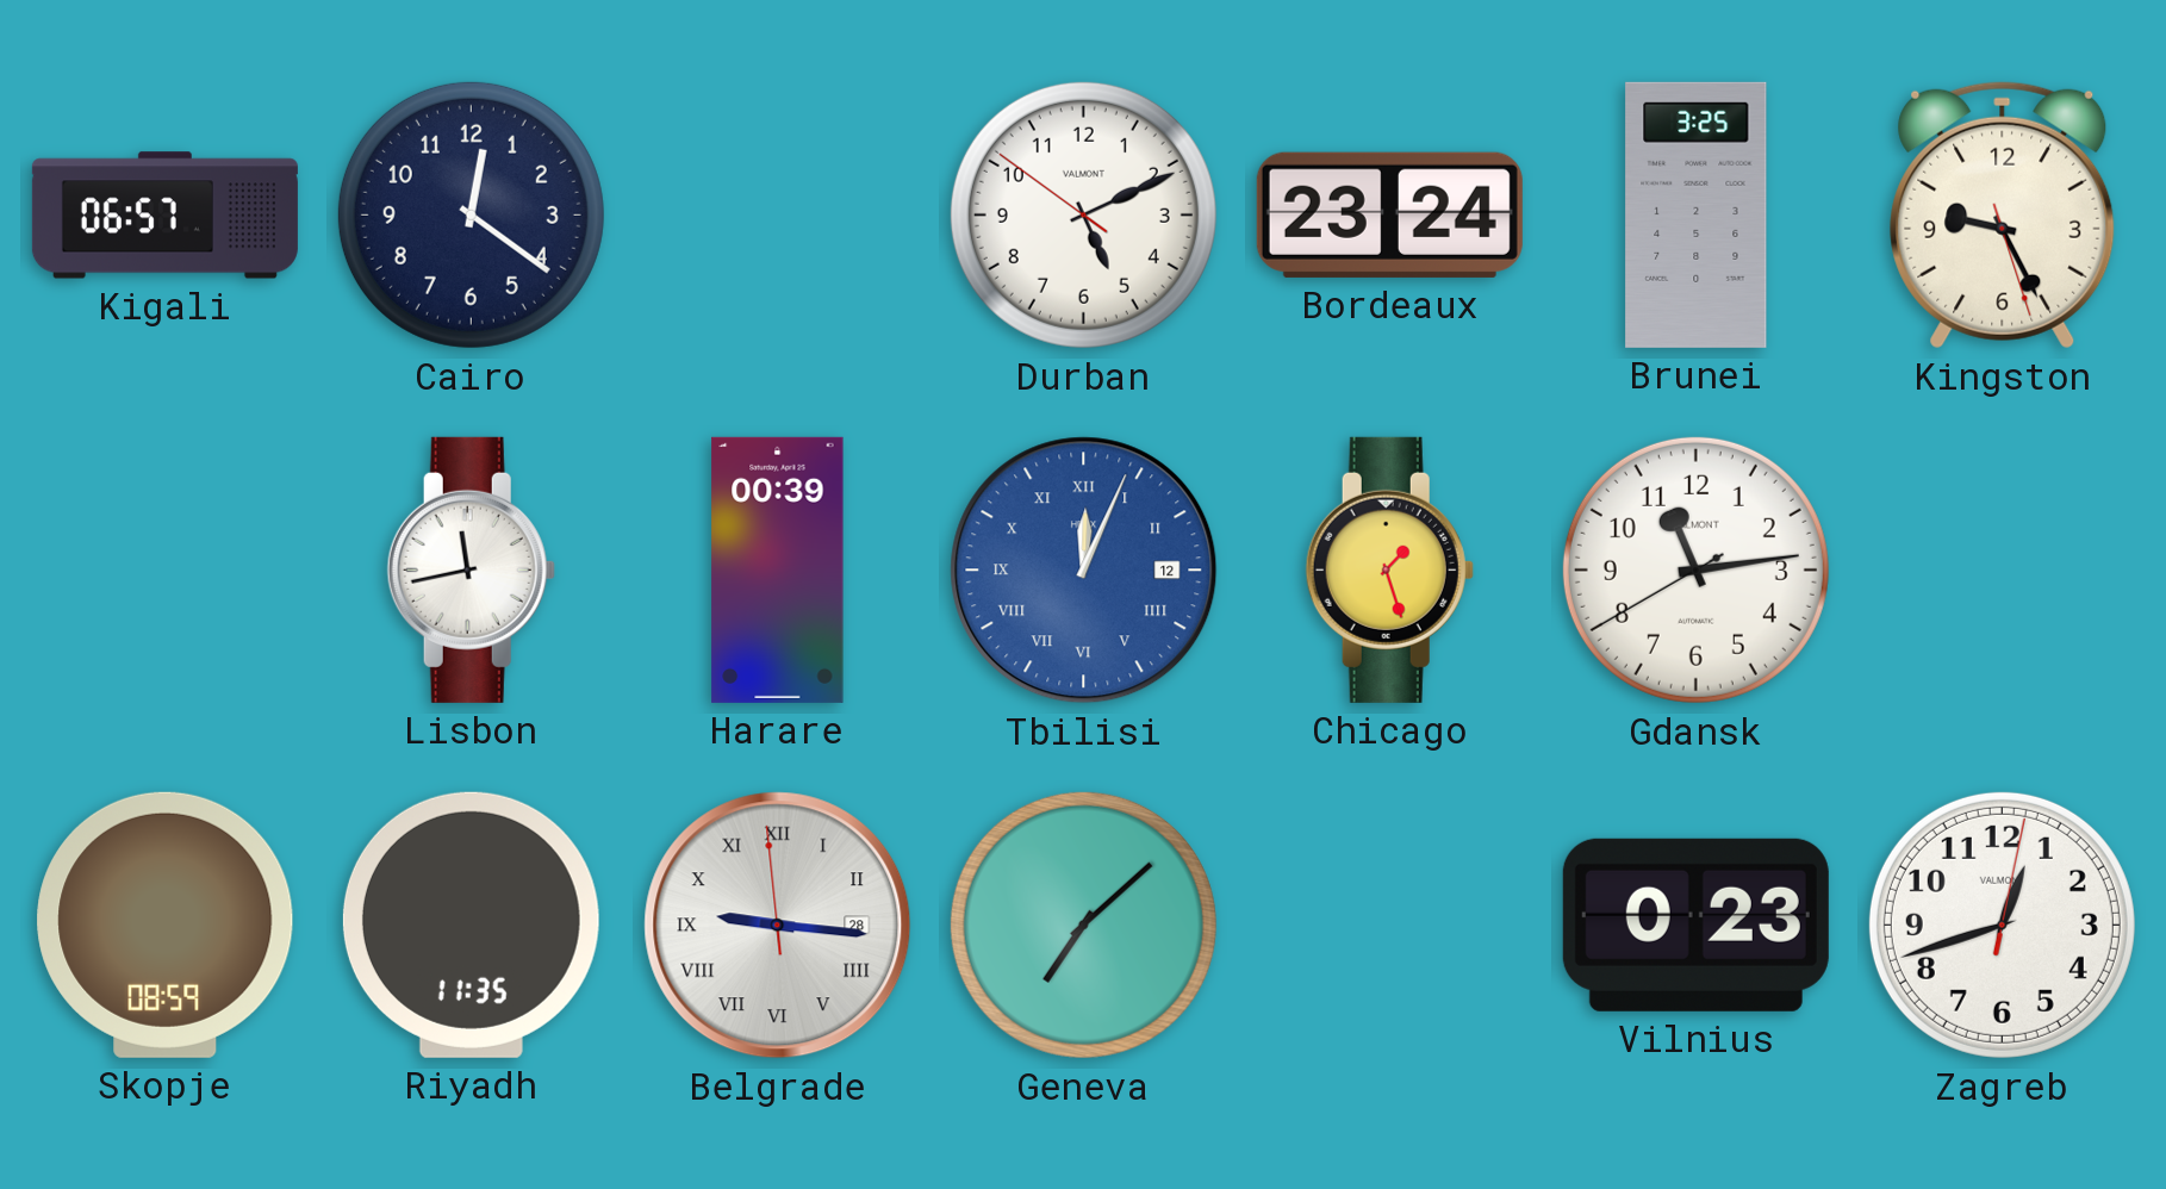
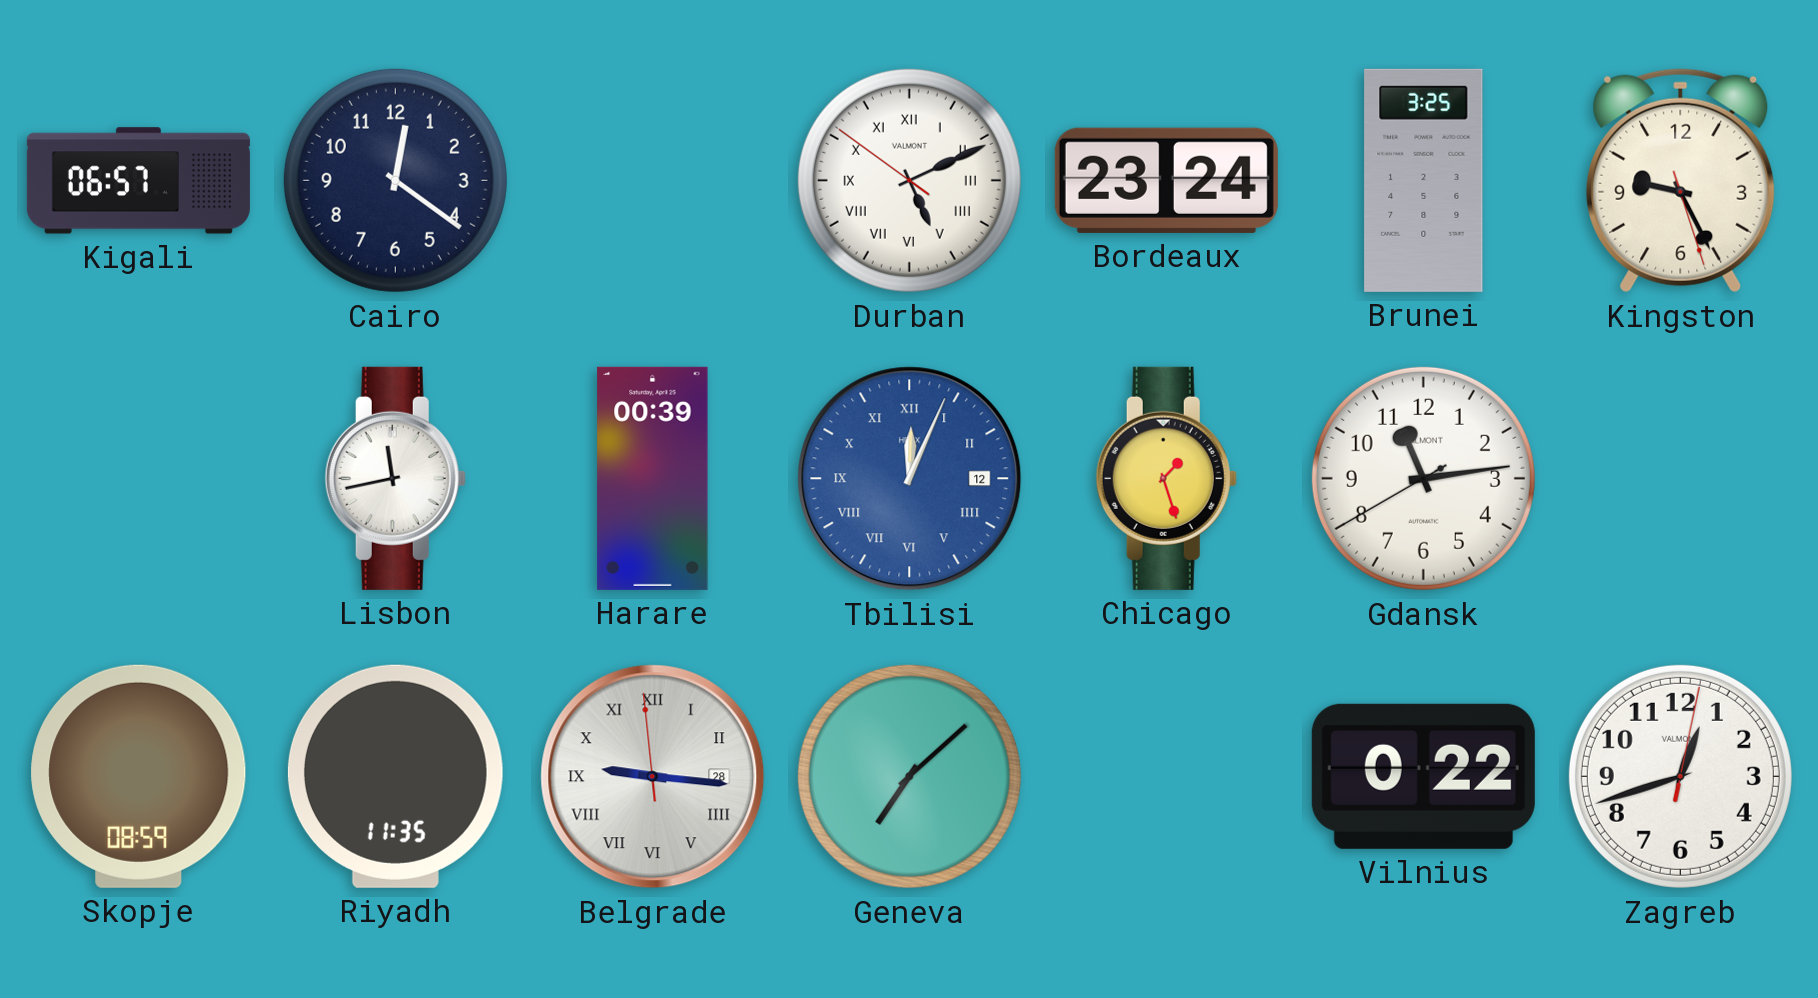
Durban numerals: Arabic -> Roman (909, 180)
Vilnius: 0:23 -> 0:22 (1423, 776)
